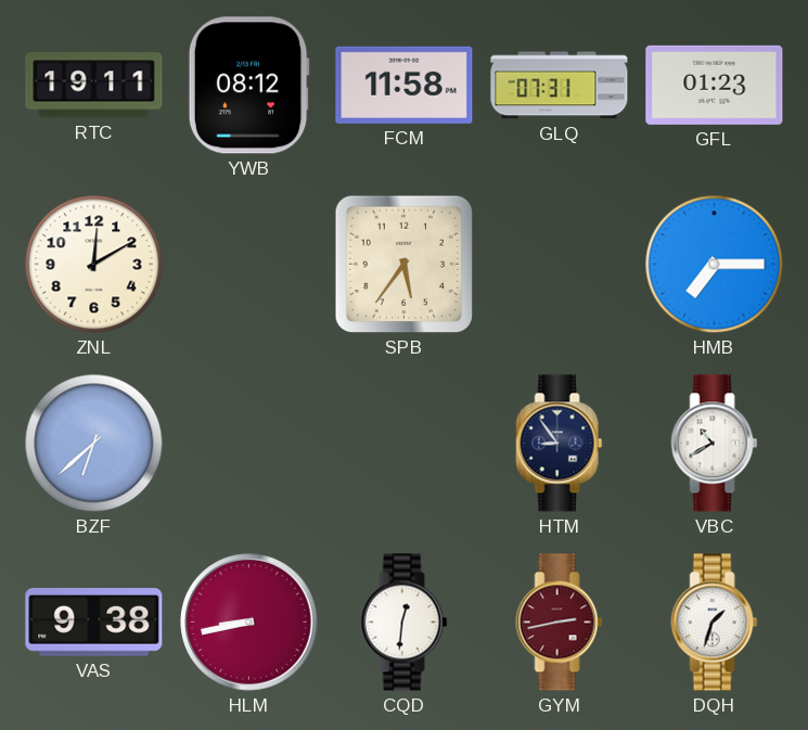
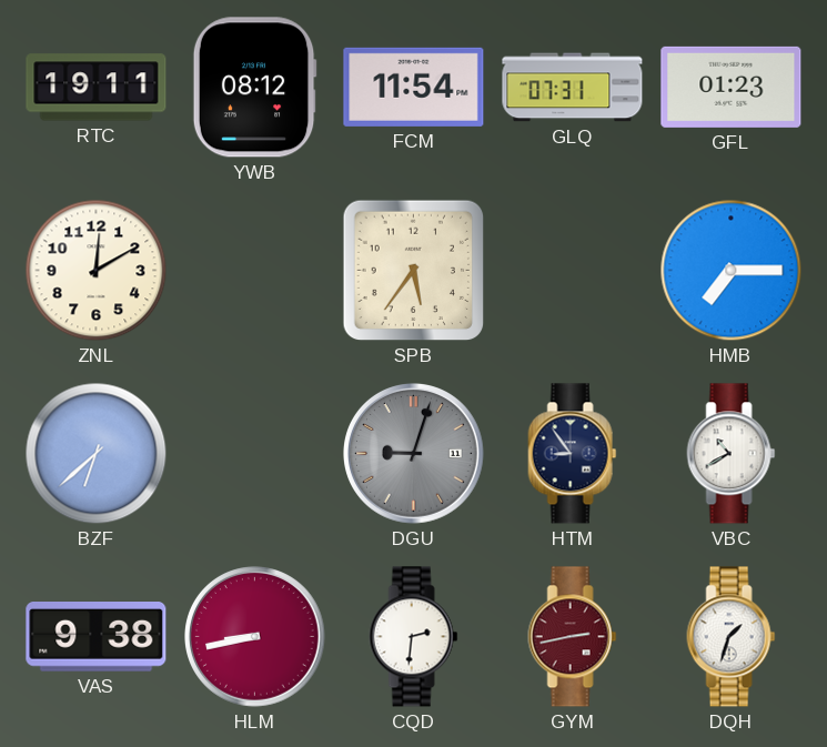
FCM: 11:58 -> 11:54 (414, 87)
DGU: none -> 9:03 (414, 454)
CQD: 12:31 -> 2:31 (414, 637)
